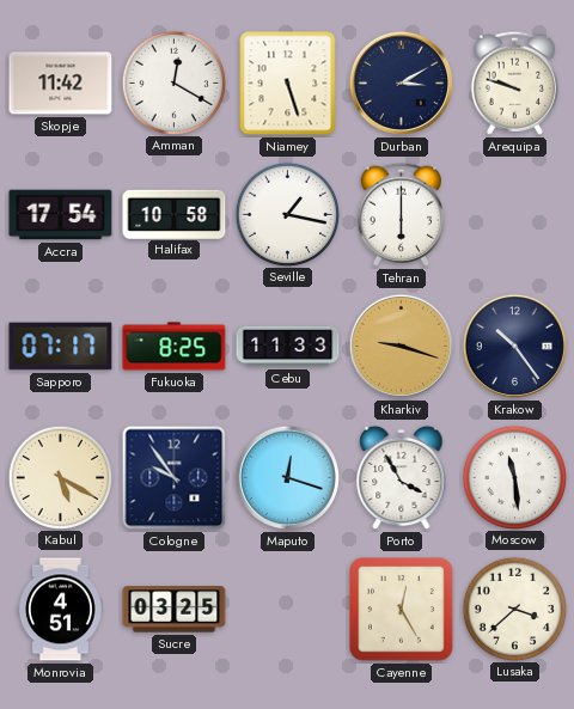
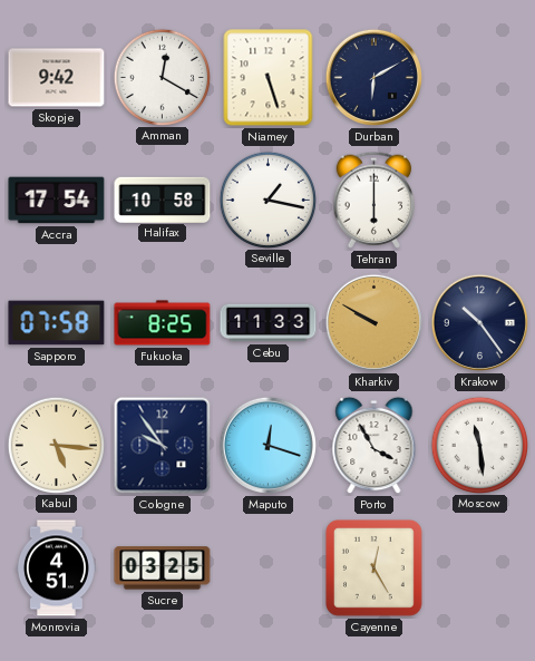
Skopje: 11:42 -> 9:42 (57, 78)
Durban: 3:10 -> 6:10 (373, 77)
Arequipa: 9:48 -> none (515, 82)
Sapporo: 07:17 -> 07:58 (57, 323)
Kharkiv: 9:18 -> 9:50 (373, 322)
Kabul: 5:20 -> 5:16 (56, 445)
Lusaka: 3:38 -> none (514, 609)
